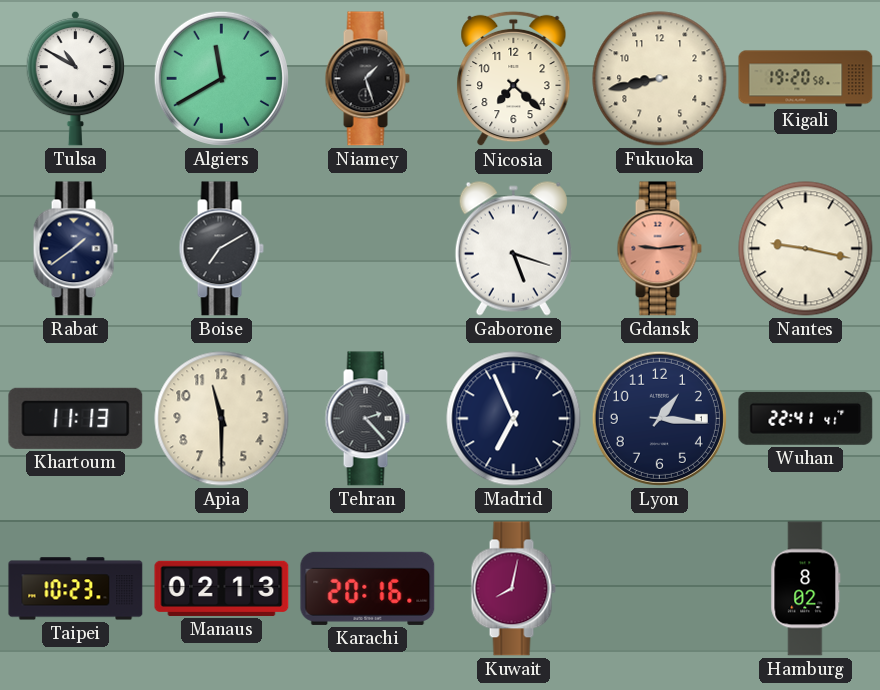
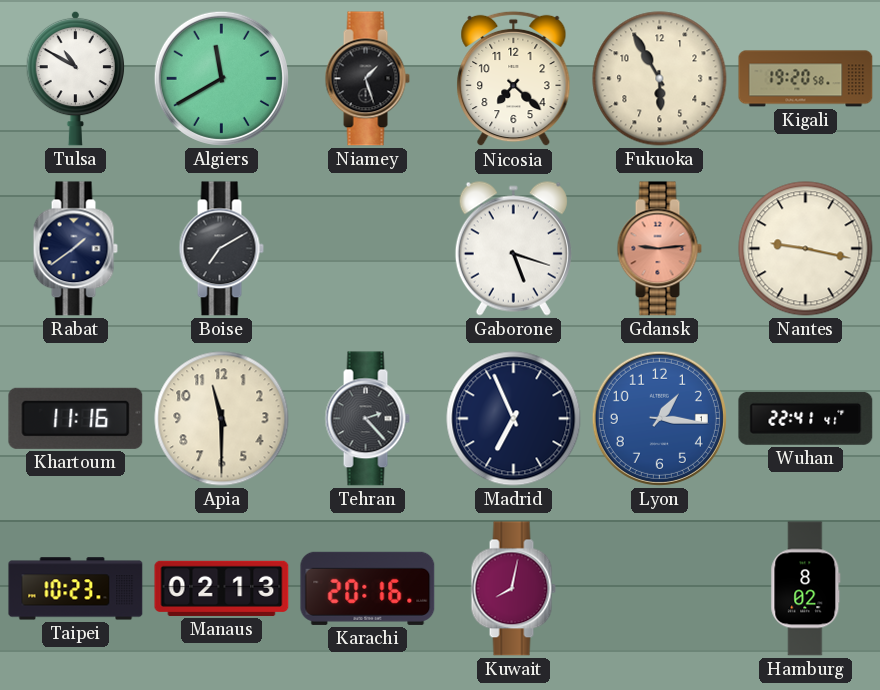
Fukuoka: 8:43 -> 5:55 (660, 79)
Khartoum: 11:13 -> 11:16 (76, 418)
Lyon dial: navy -> blue (659, 418)
